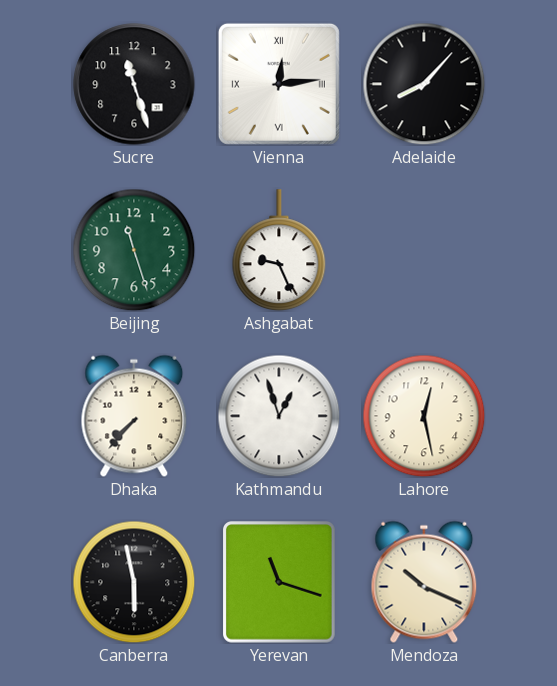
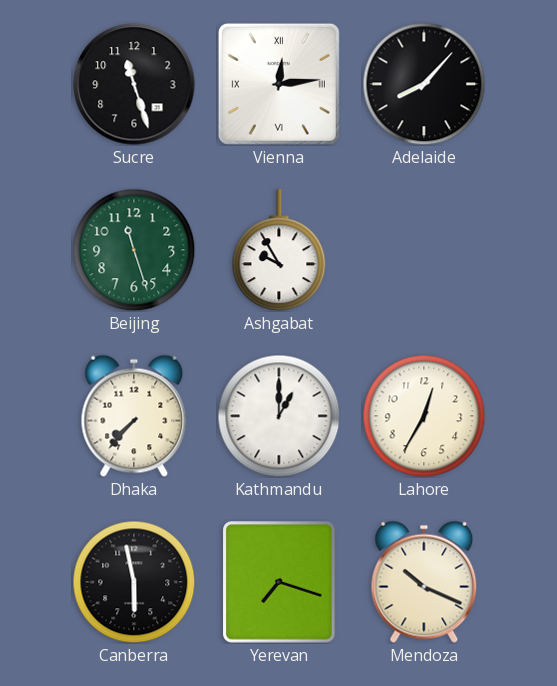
Ashgabat: 9:26 -> 9:55 (279, 250)
Kathmandu: 12:57 -> 1:00 (279, 416)
Lahore: 12:28 -> 12:35 (424, 416)
Yerevan: 11:18 -> 7:18 (280, 583)
